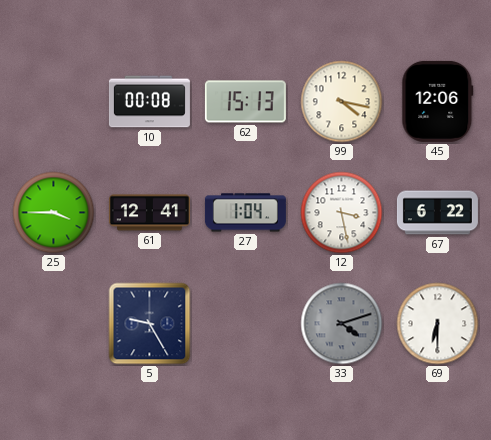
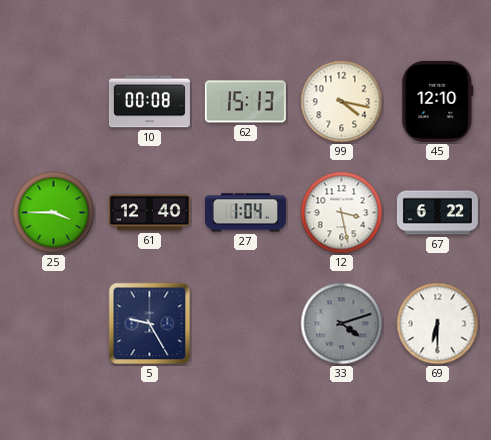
45: 12:06 -> 12:10 (438, 101)
61: 12:41 -> 12:40 (149, 213)
